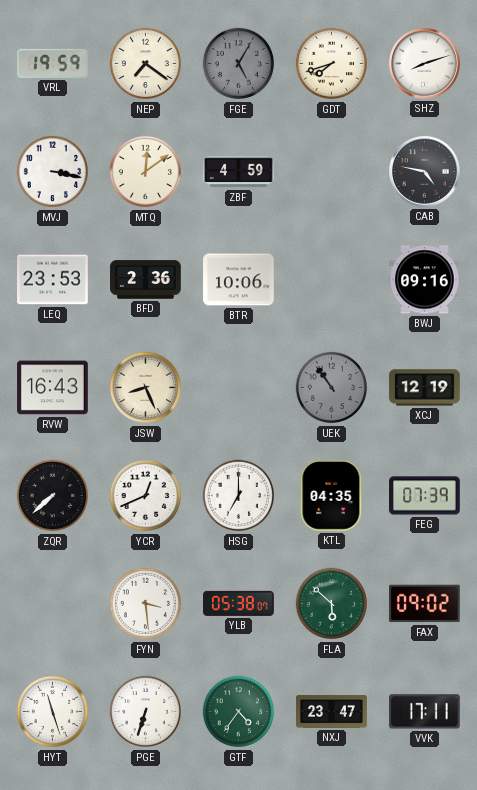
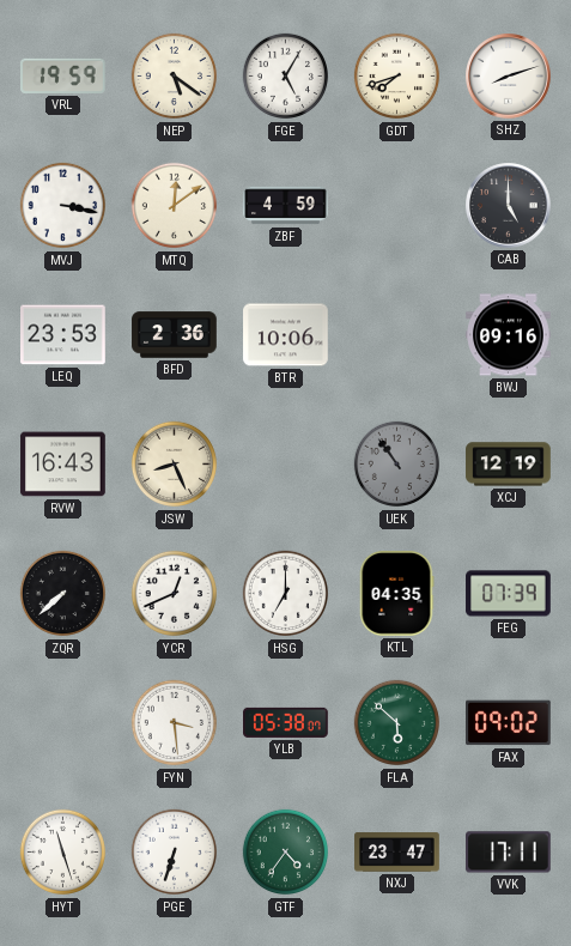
NEP: 7:21 -> 5:21 (175, 77)
FGE dial: grey -> white (286, 77)
CAB: 4:47 -> 5:00 (509, 206)
